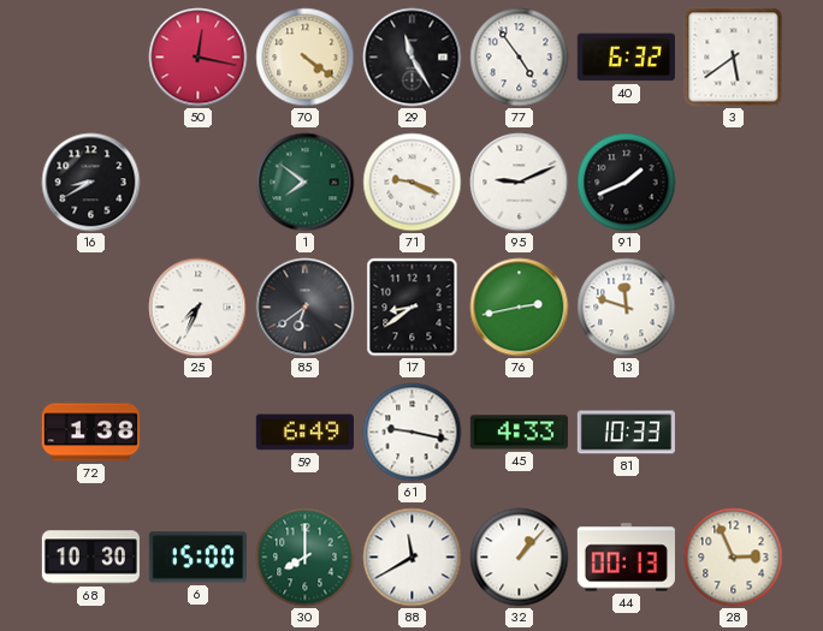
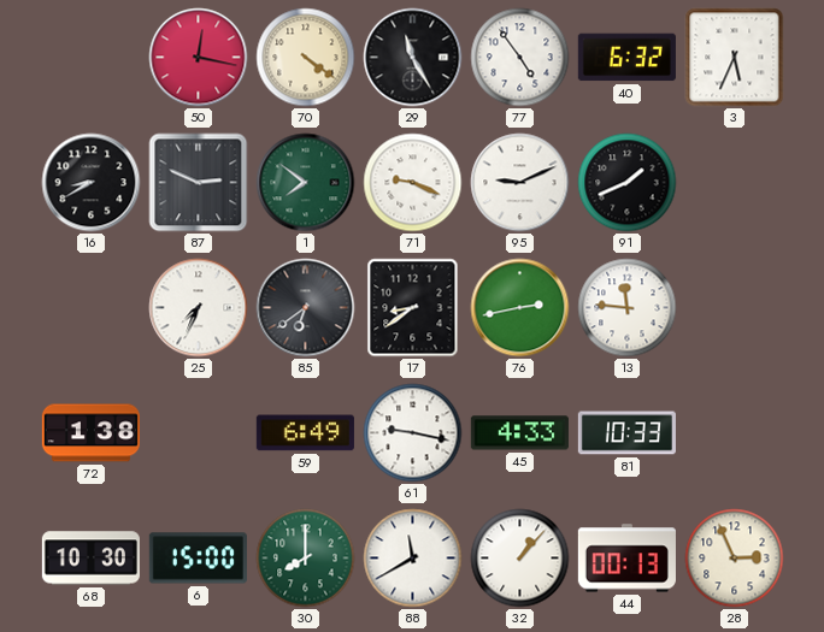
3: 5:39 -> 5:34 (735, 58)
87: none -> 2:49 (199, 183)
13: 11:48 -> 11:46 (628, 308)
